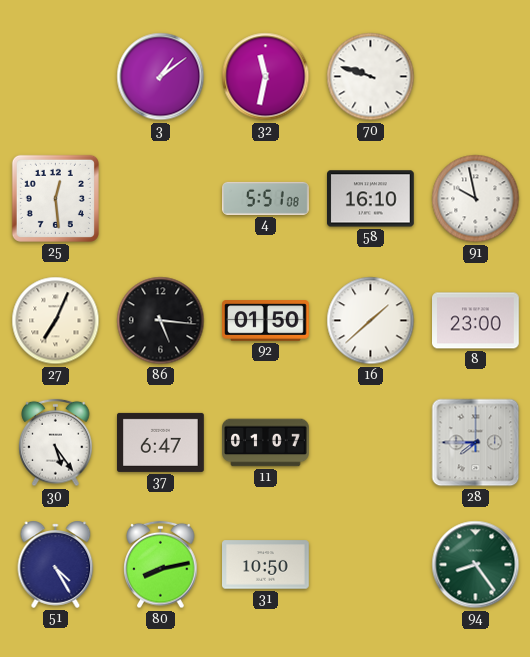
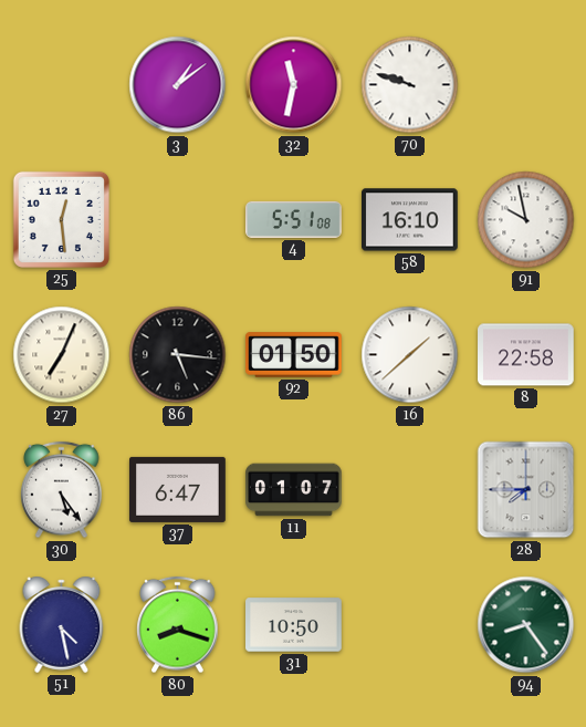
8: 23:00 -> 22:58 (526, 355)
51: 4:25 -> 4:28 (62, 624)
80: 8:13 -> 8:18 (178, 625)
